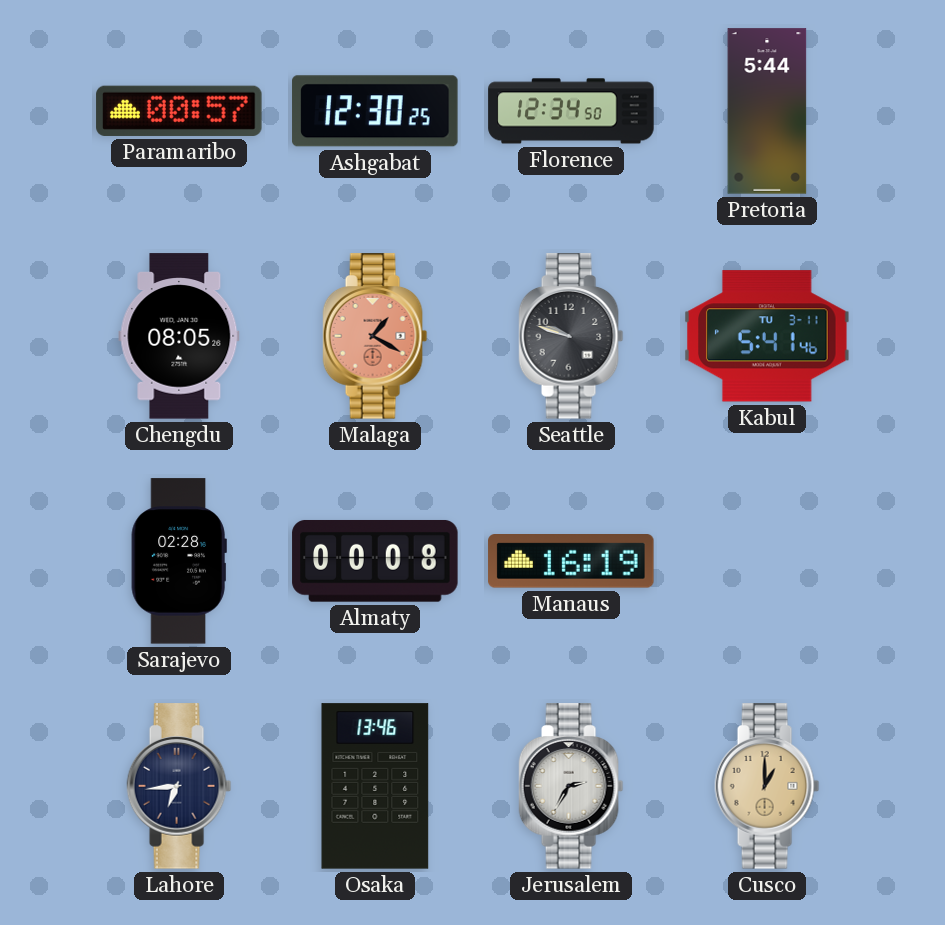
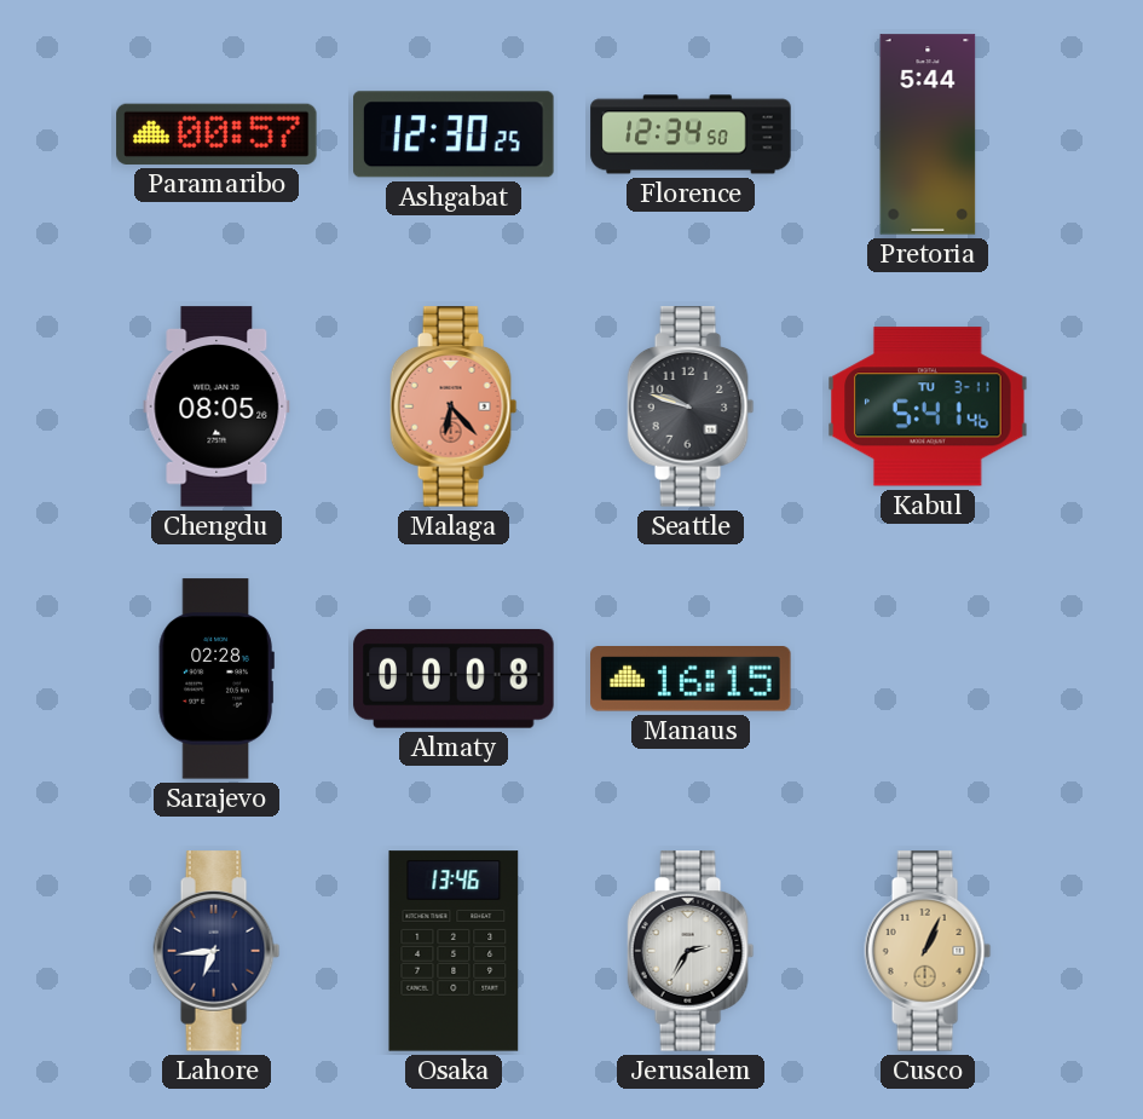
Malaga: 1:20 -> 6:23 (454, 406)
Manaus: 16:19 -> 16:15 (691, 680)
Cusco: 1:00 -> 1:04 (928, 951)
